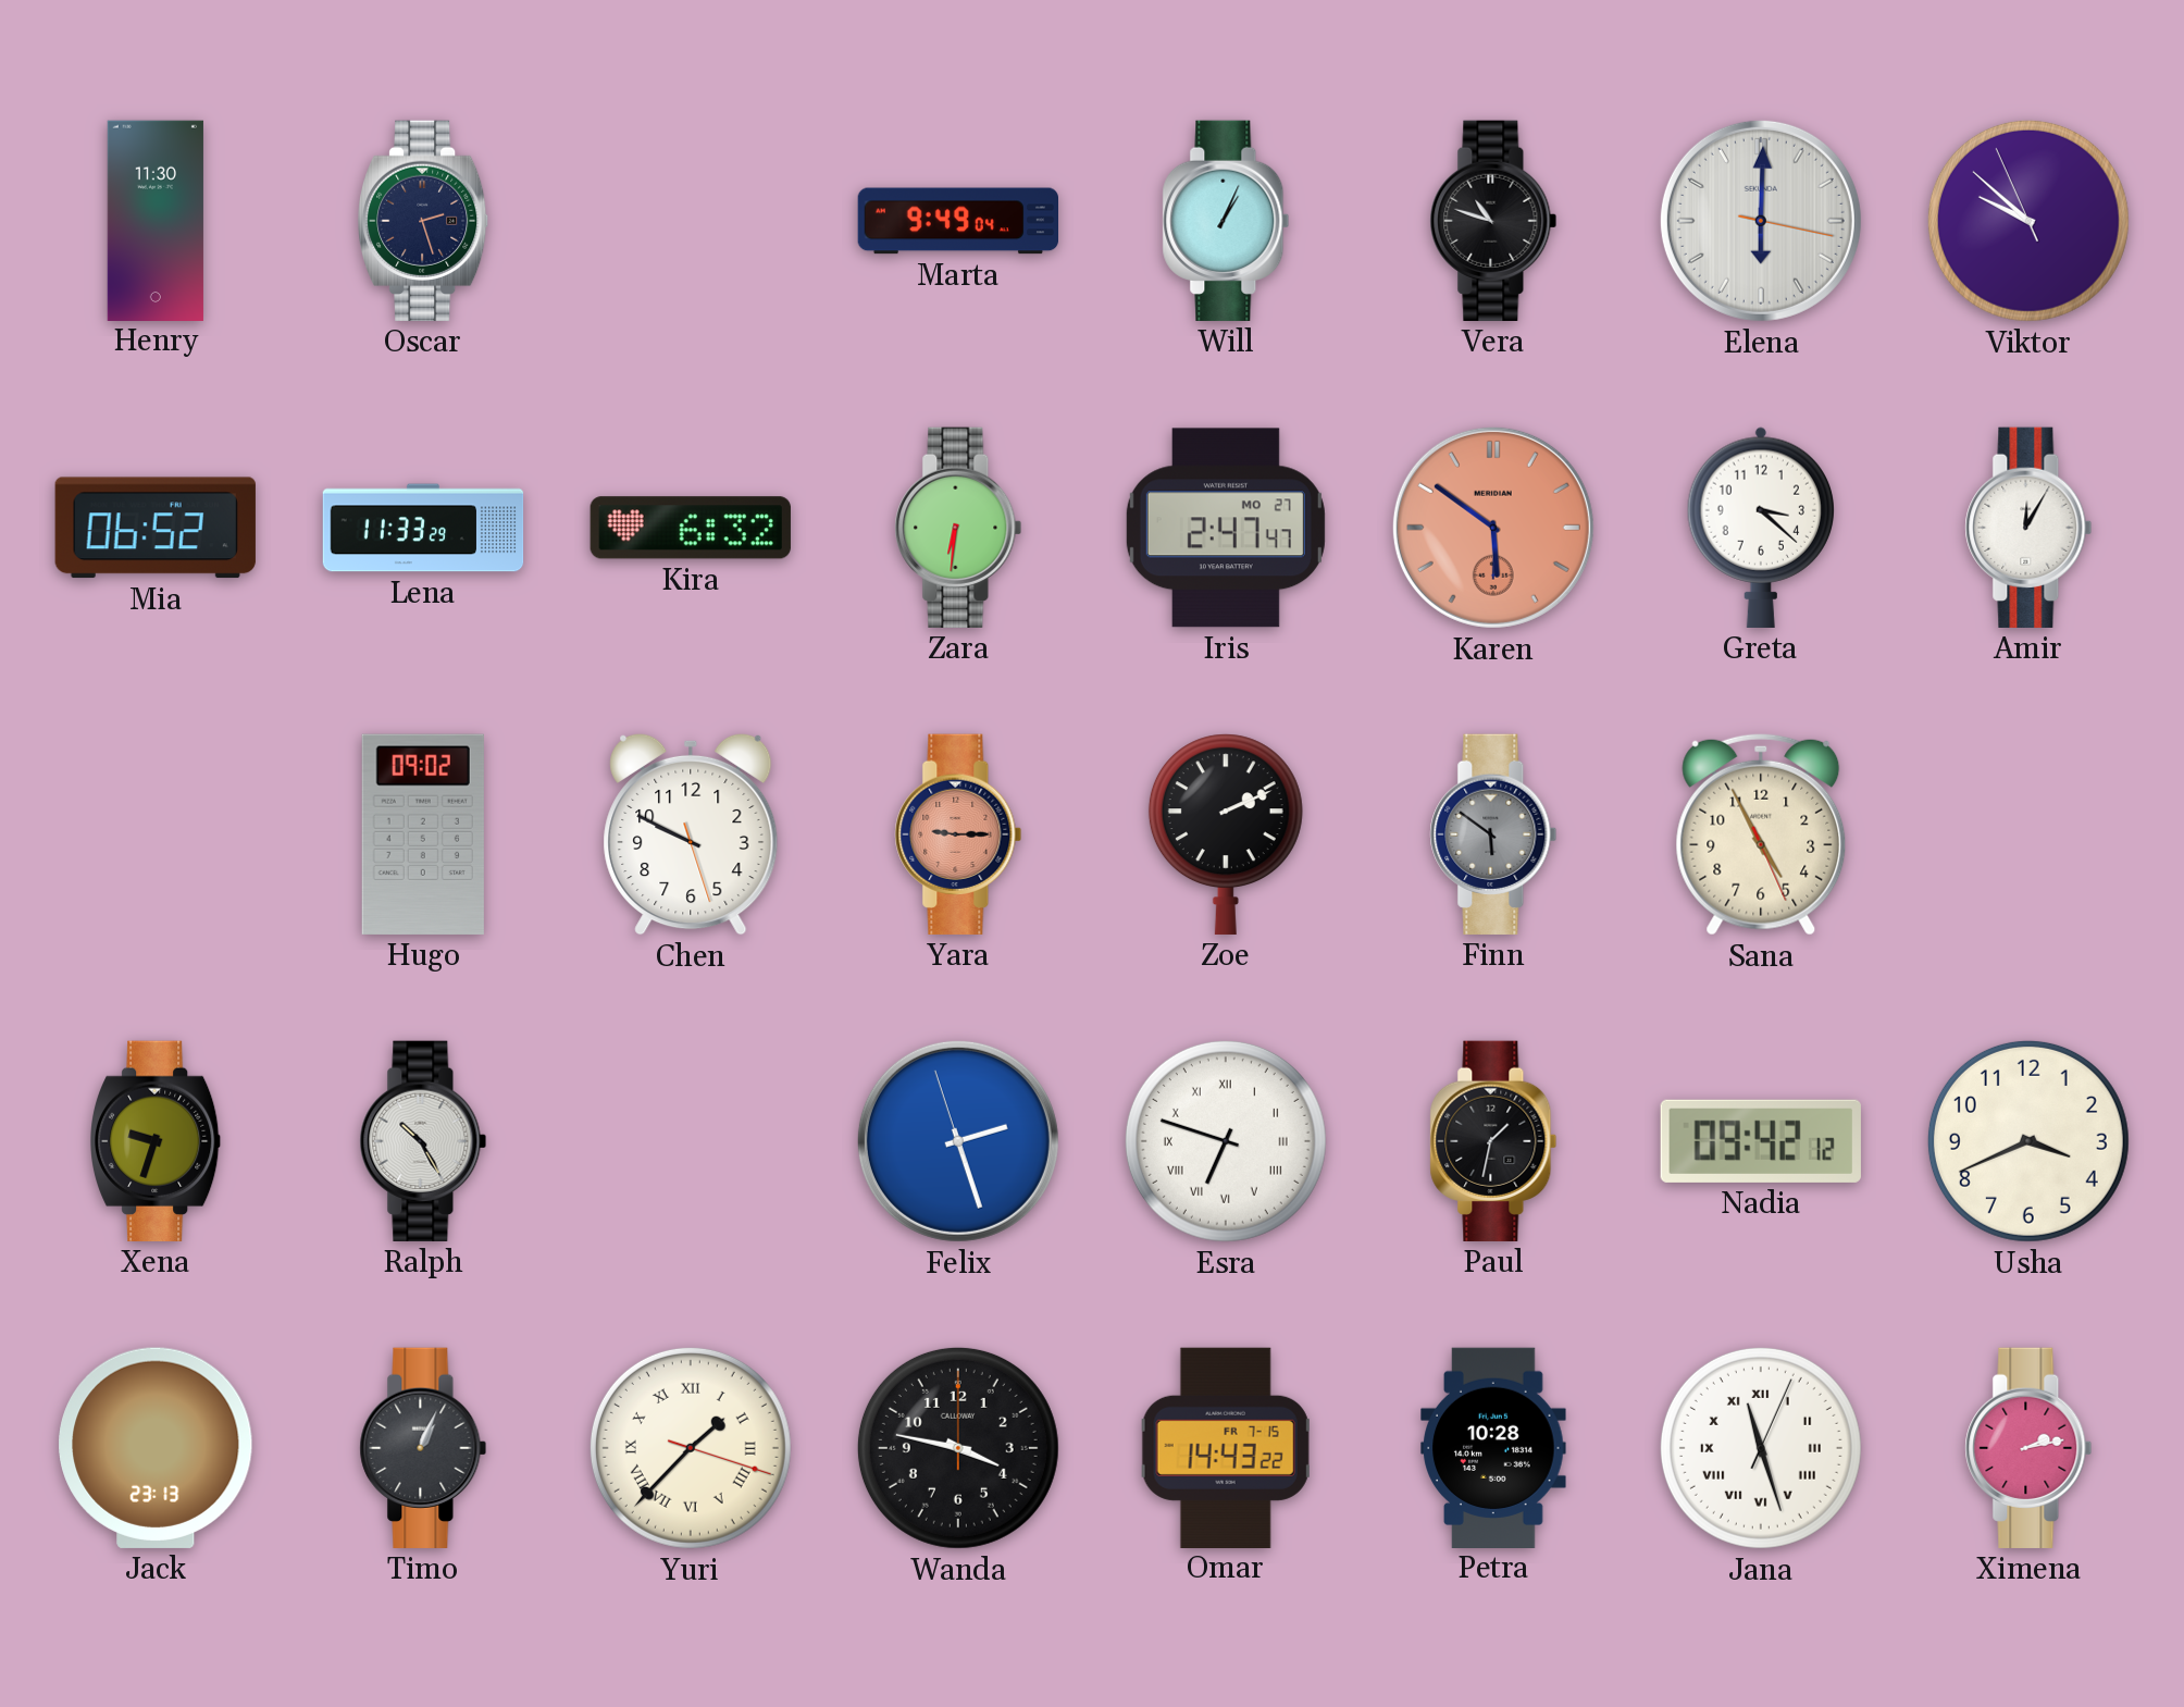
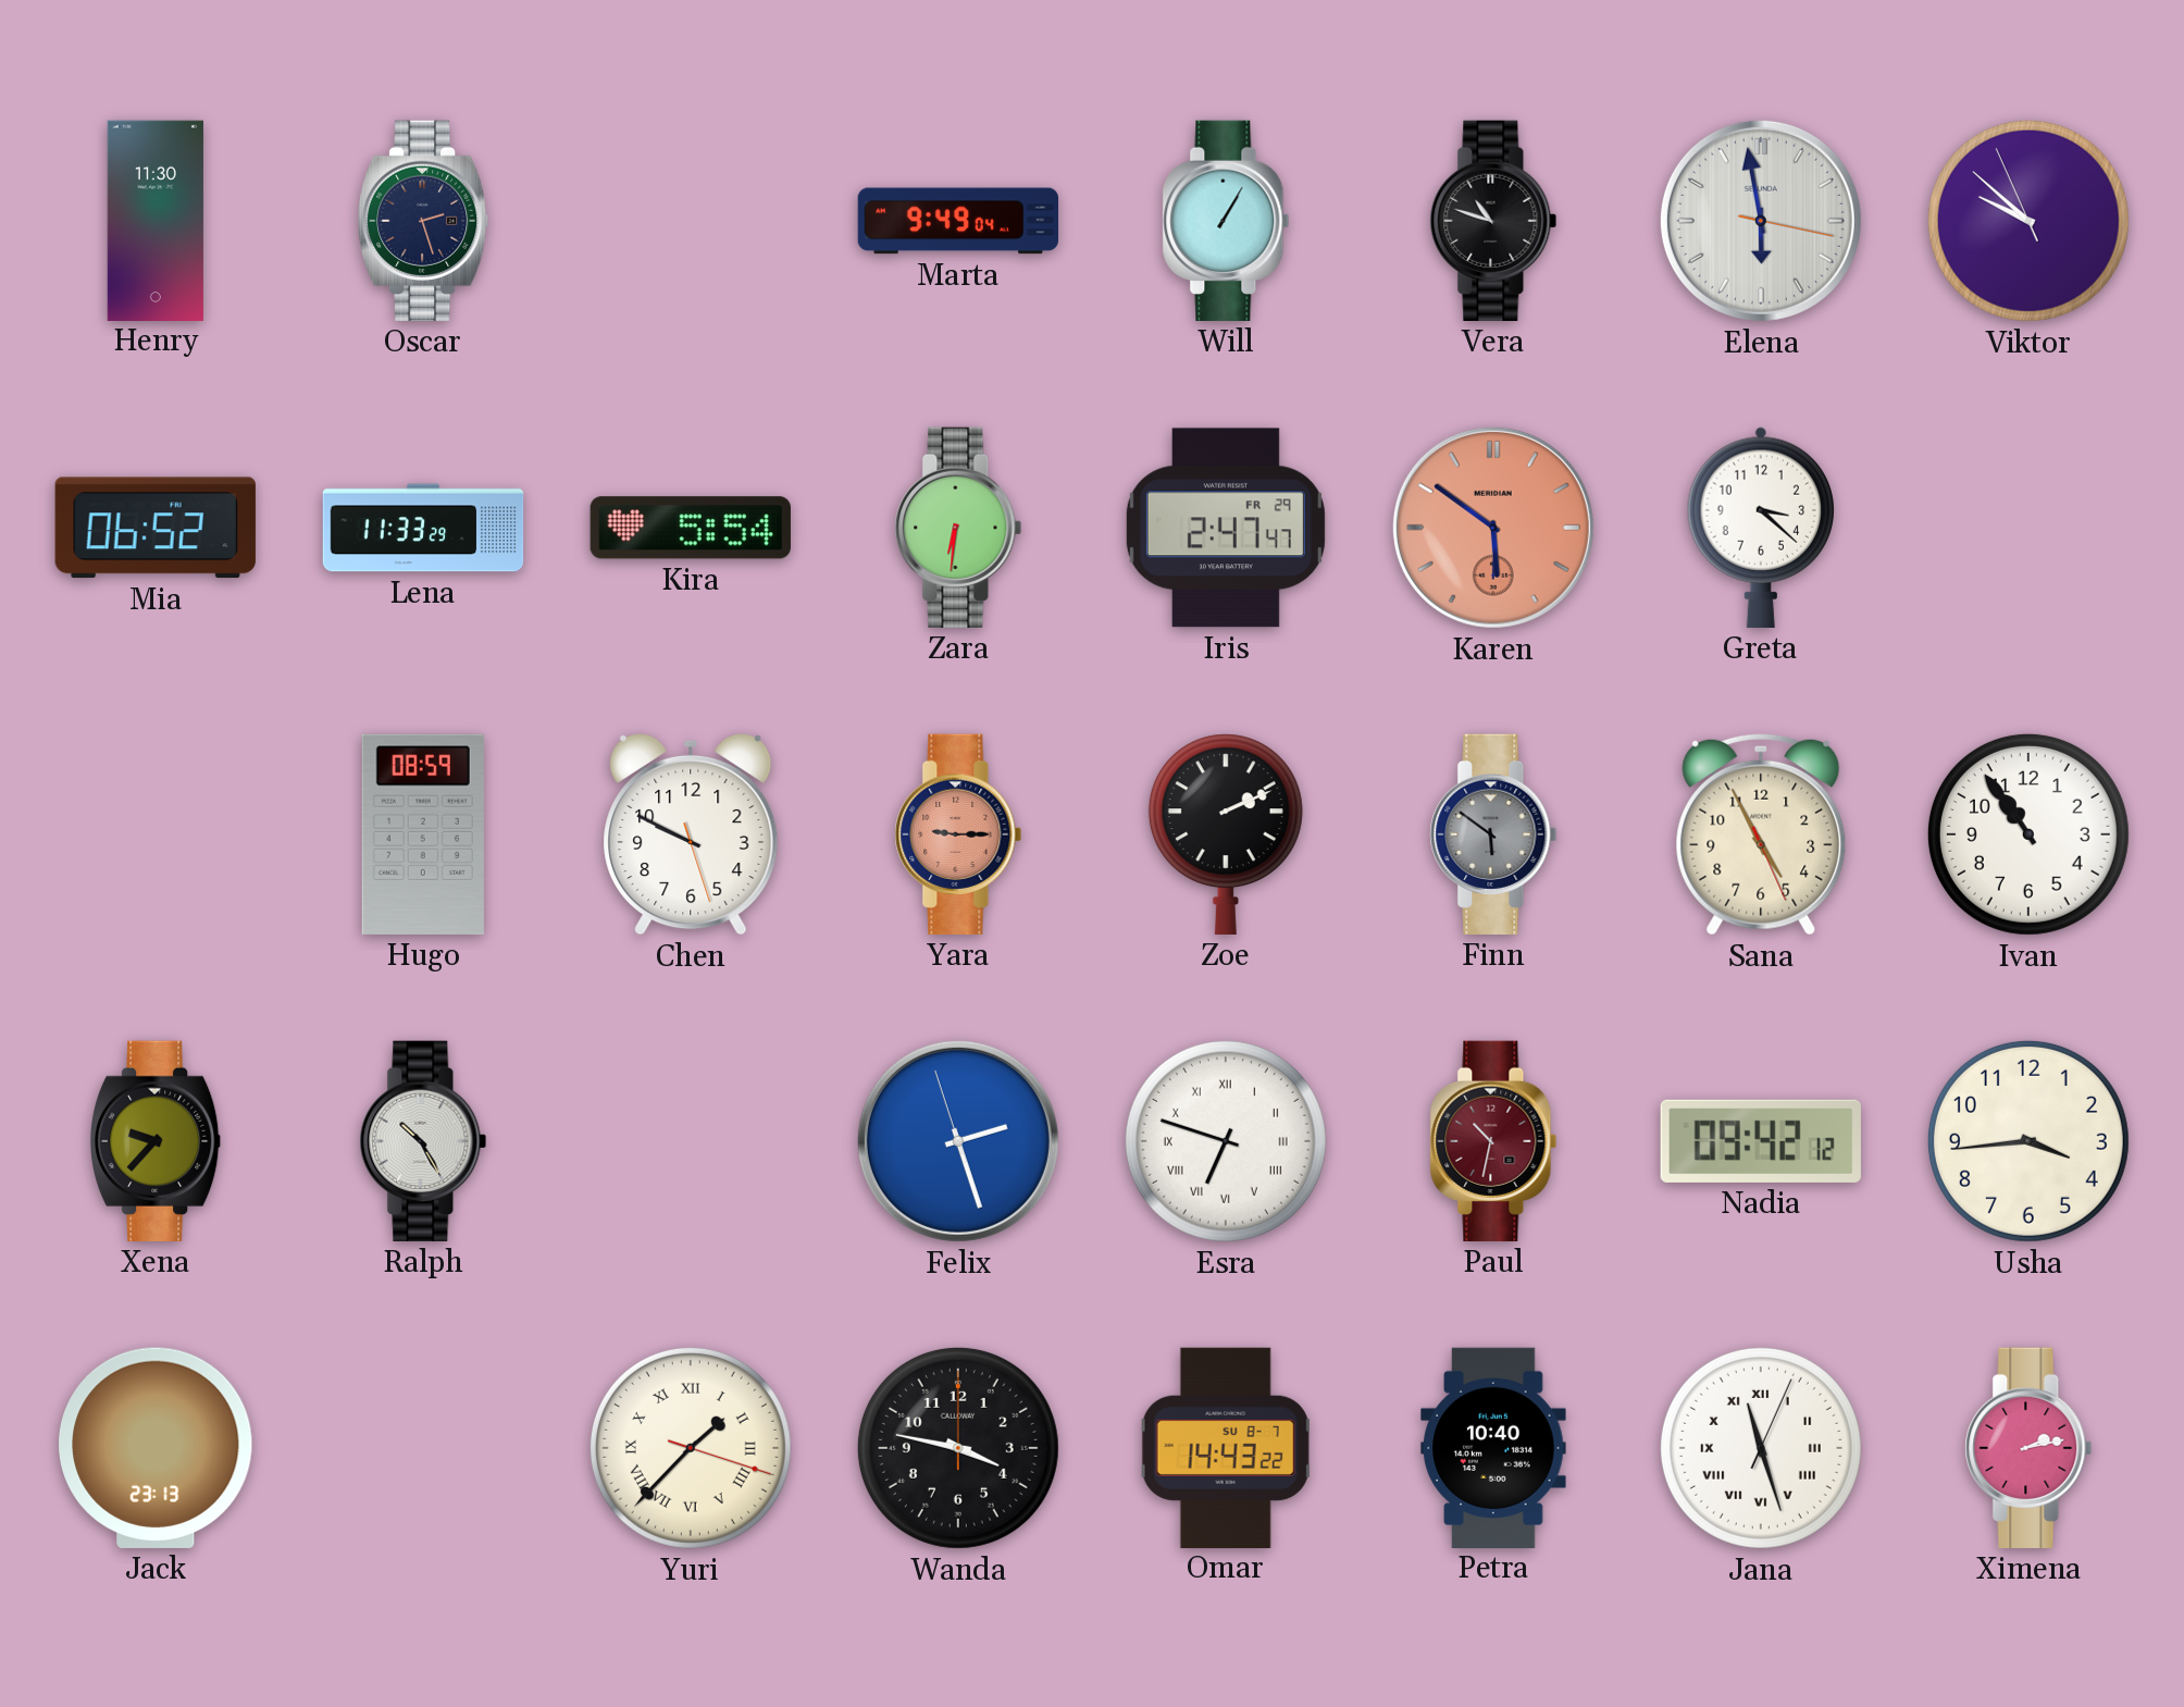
Will: 1:04 -> 1:05 (1226, 221)
Elena: 6:00 -> 5:58 (1761, 221)
Kira: 6:32 -> 5:54 (691, 528)
Iris date: MO 27 -> FR 29 (1226, 528)
Amir: 12:05 -> none (2028, 528)
Hugo: 09:02 -> 08:59 (423, 834)
Ivan: none -> 10:54 (2028, 834)
Xena: 9:33 -> 9:37 (157, 1141)
Paul: 1:32 -> 10:32 (1493, 1141)
Paul dial: black -> burgundy (1493, 1141)
Usha: 3:41 -> 3:44 (2028, 1141)
Timo: 1:04 -> none (423, 1448)
Omar date: FR 7-15 -> SU 8-7 (1226, 1447)
Petra: 10:28 -> 10:40 (1493, 1447)
